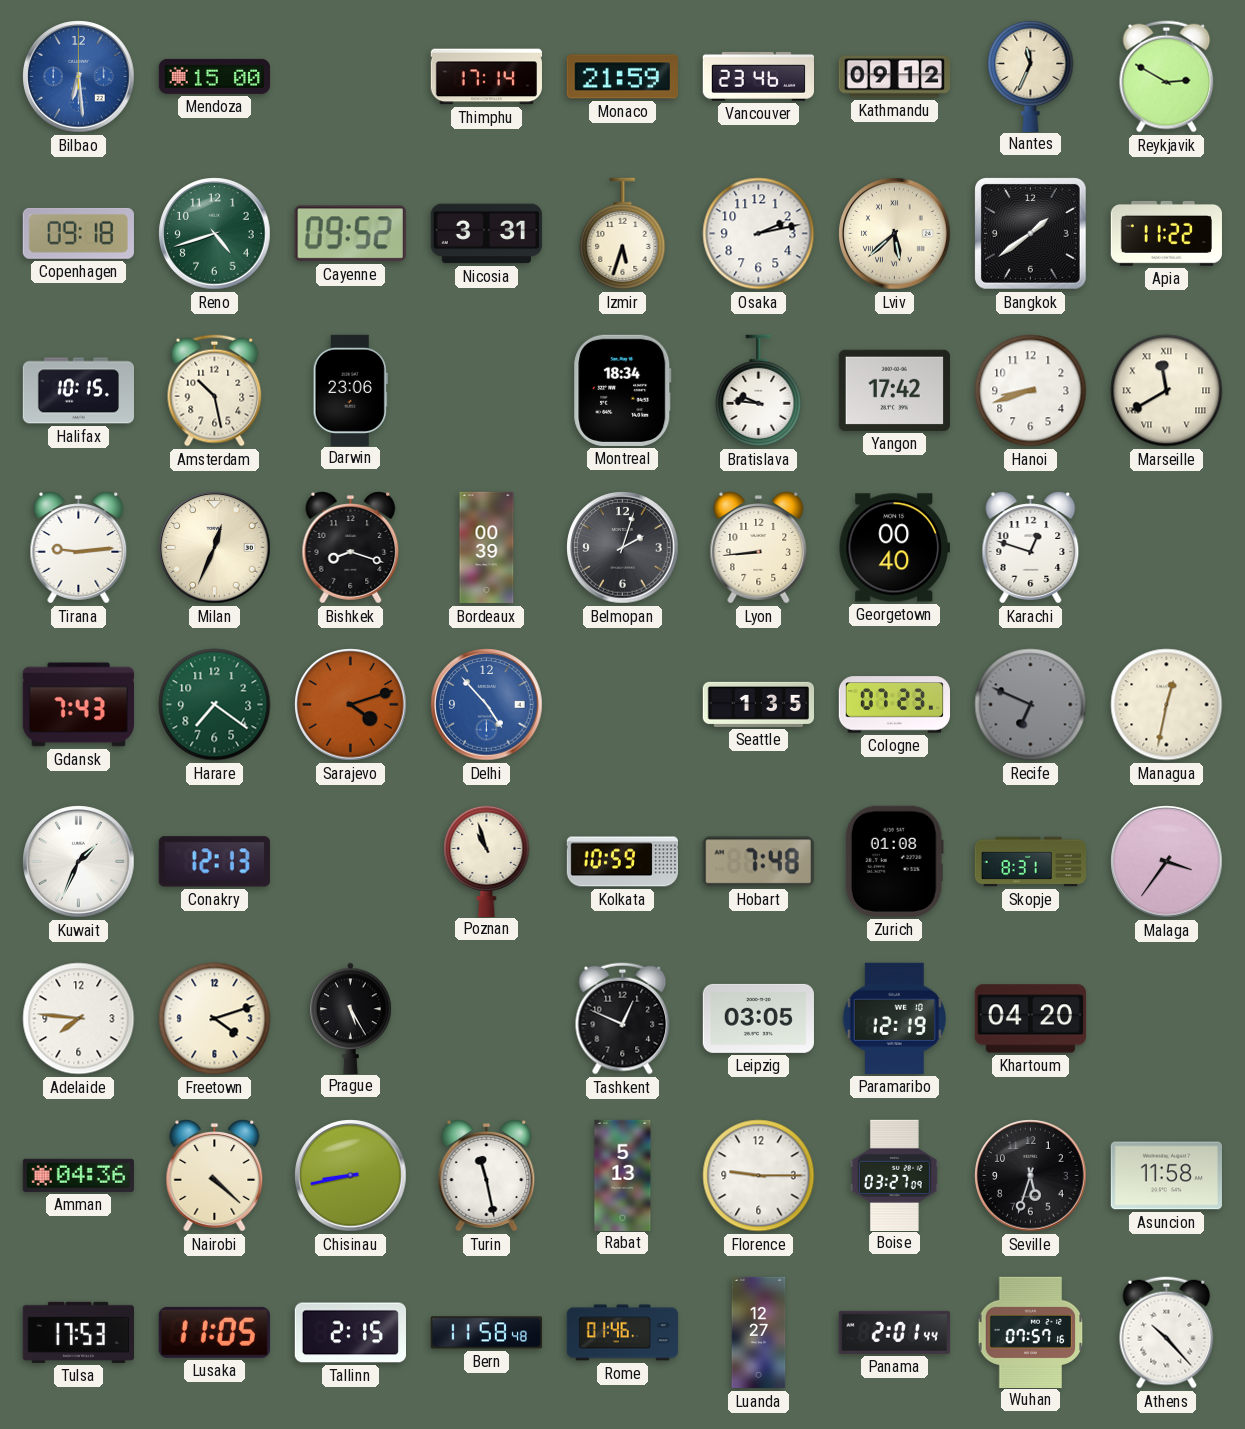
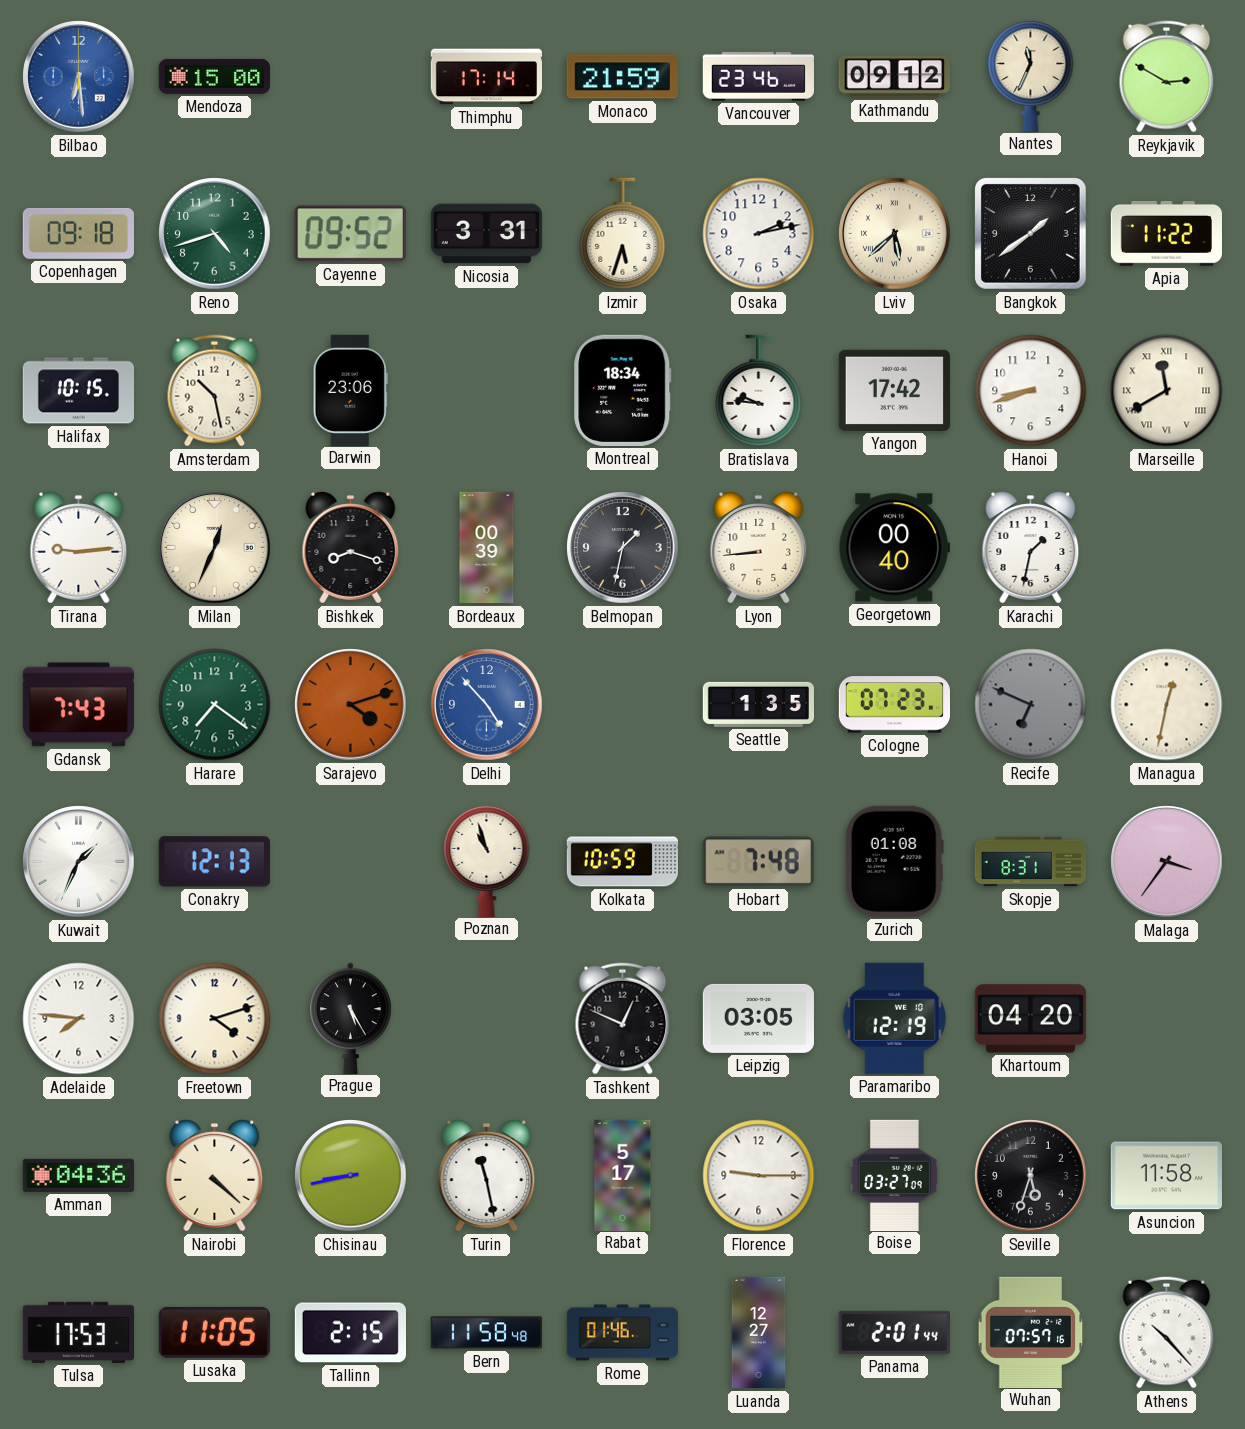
Belmopan: 2:03 -> 1:32 (623, 548)
Karachi: 12:48 -> 1:32 (1031, 548)
Rabat: 5:13 -> 5:17 (623, 1175)
